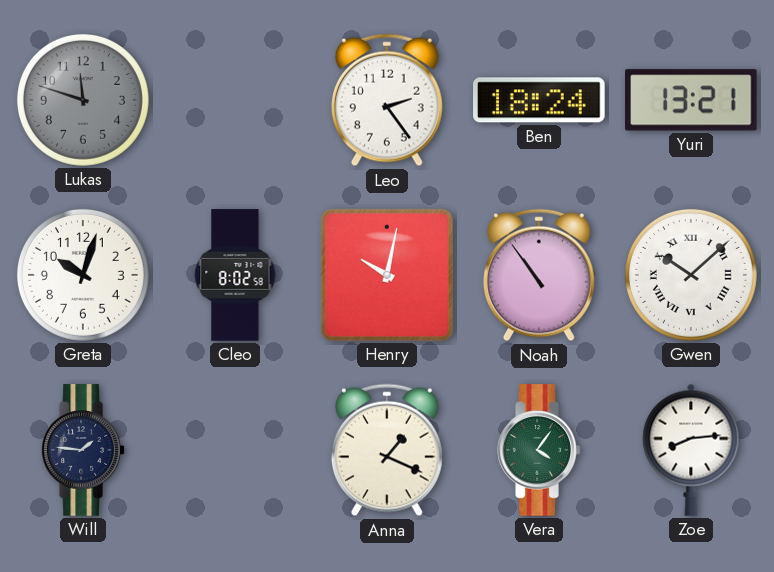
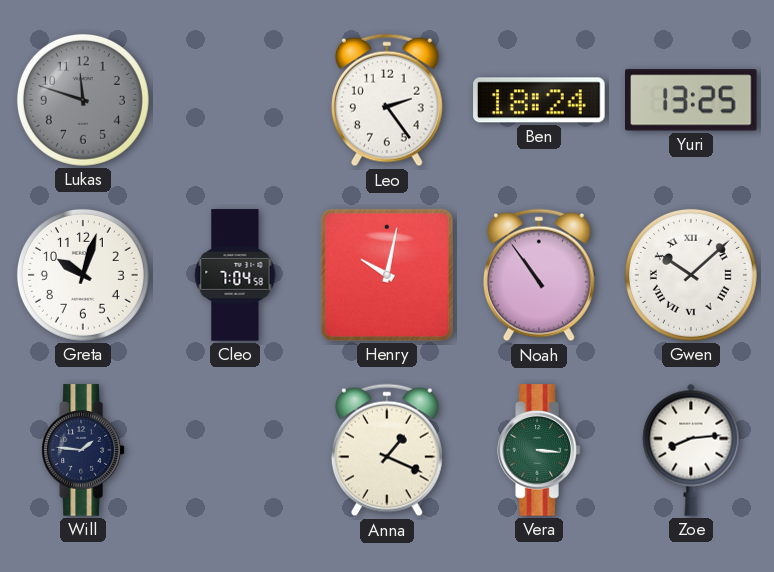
Yuri: 13:21 -> 13:25 (692, 100)
Cleo: 8:02 -> 7:04 (235, 275)
Vera: 4:06 -> 3:16 (539, 450)
